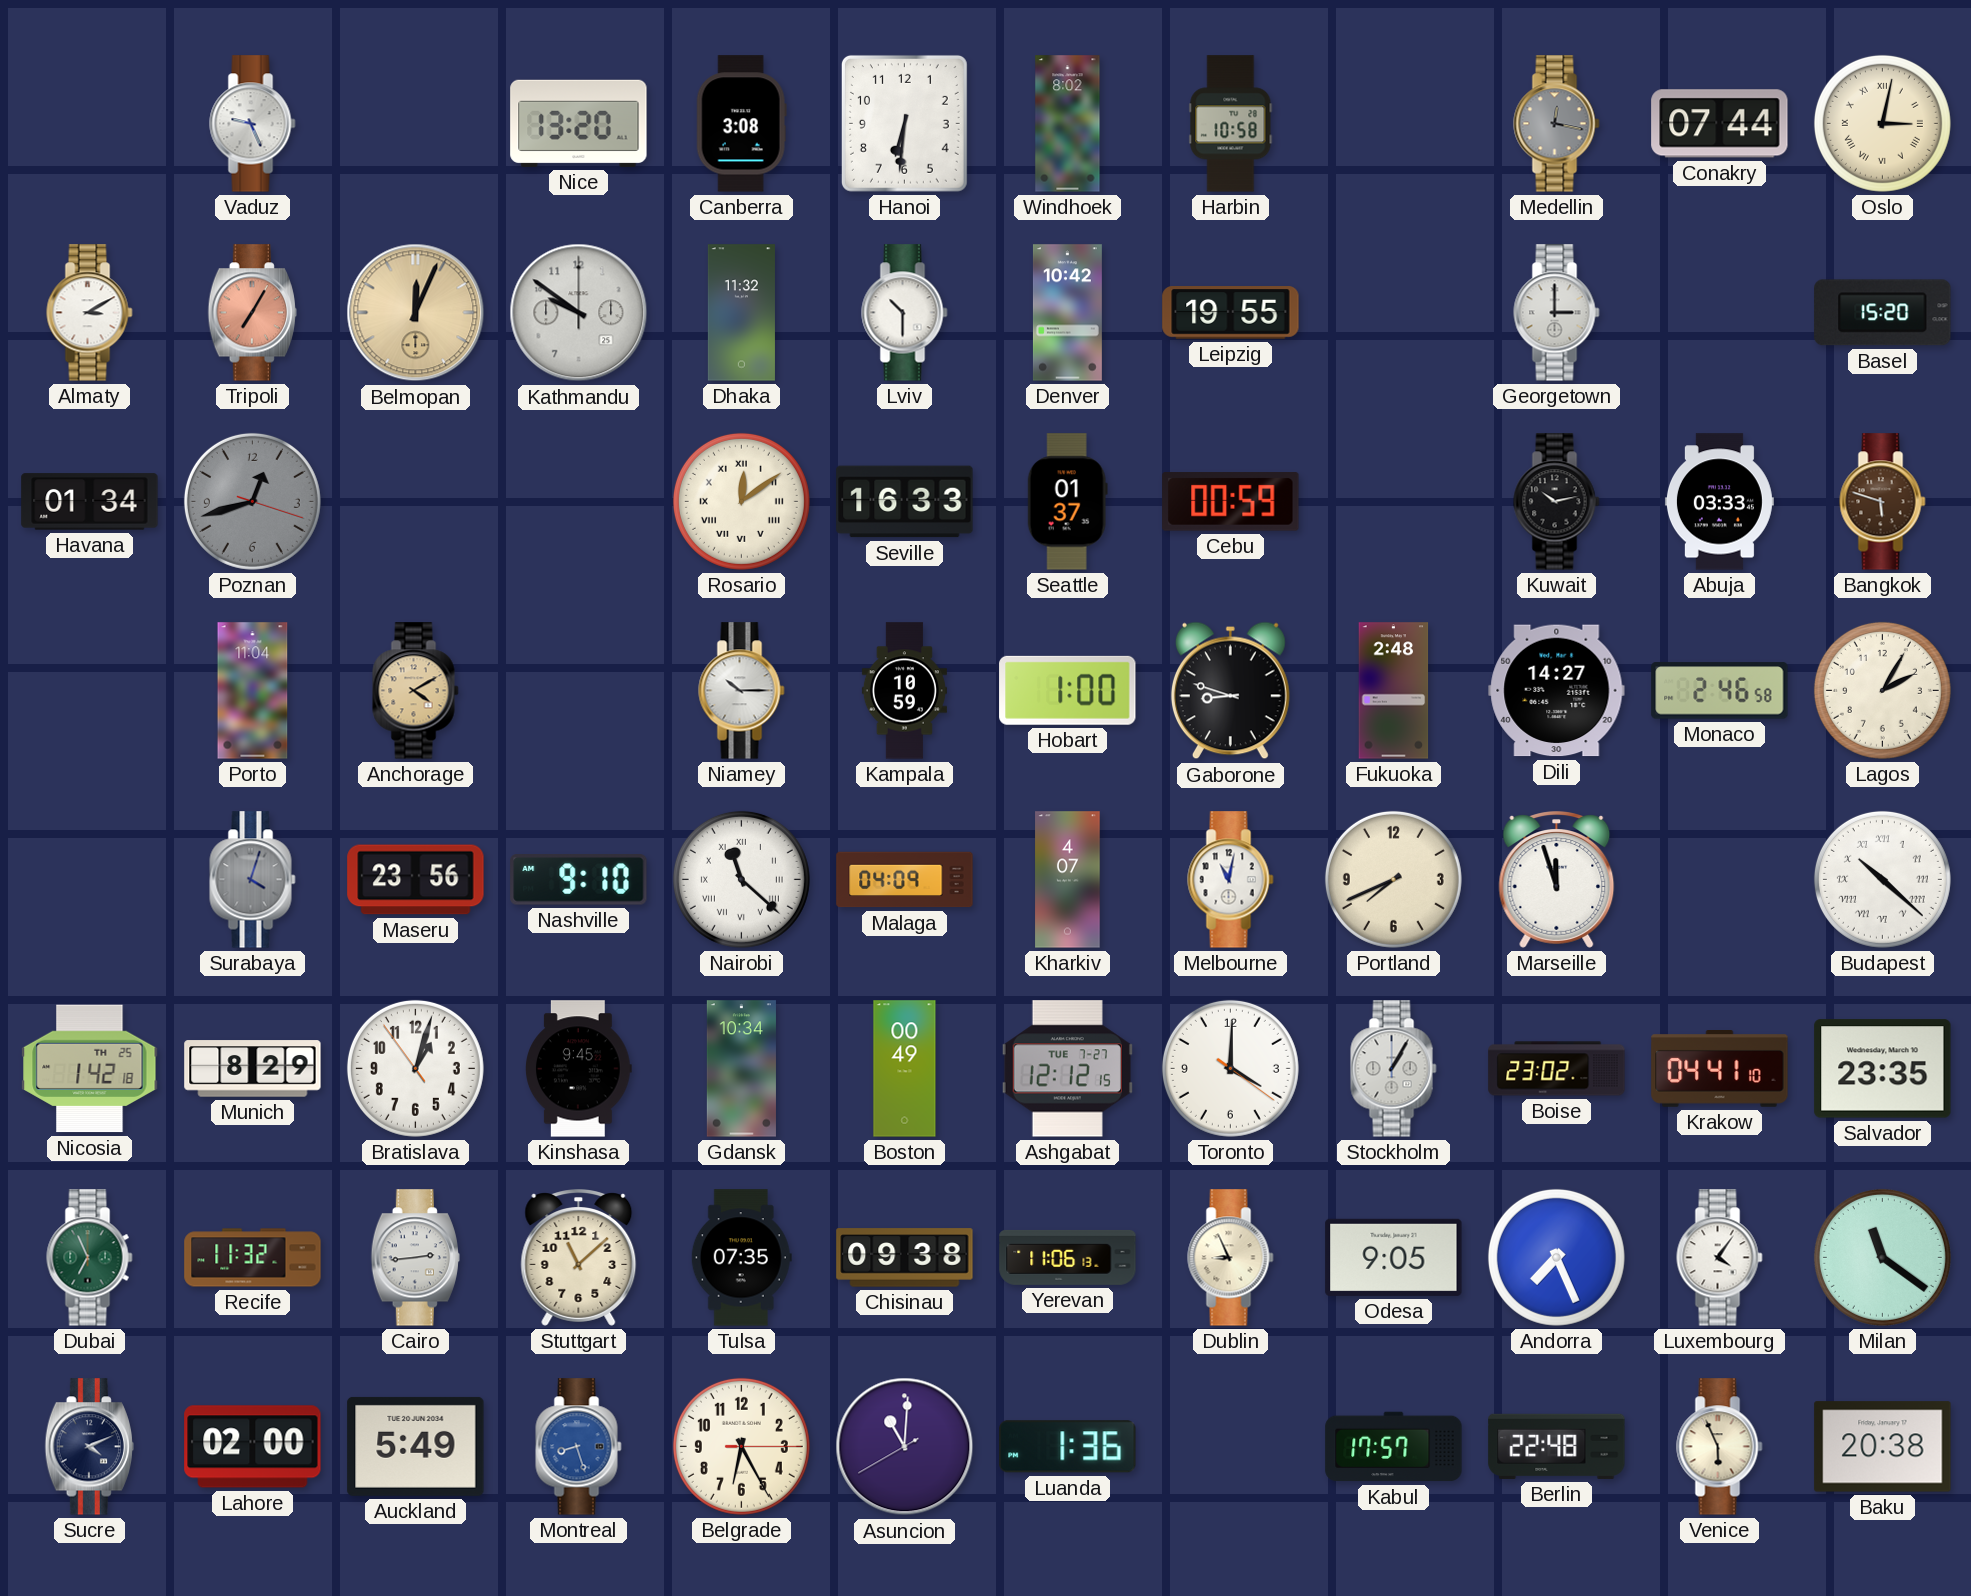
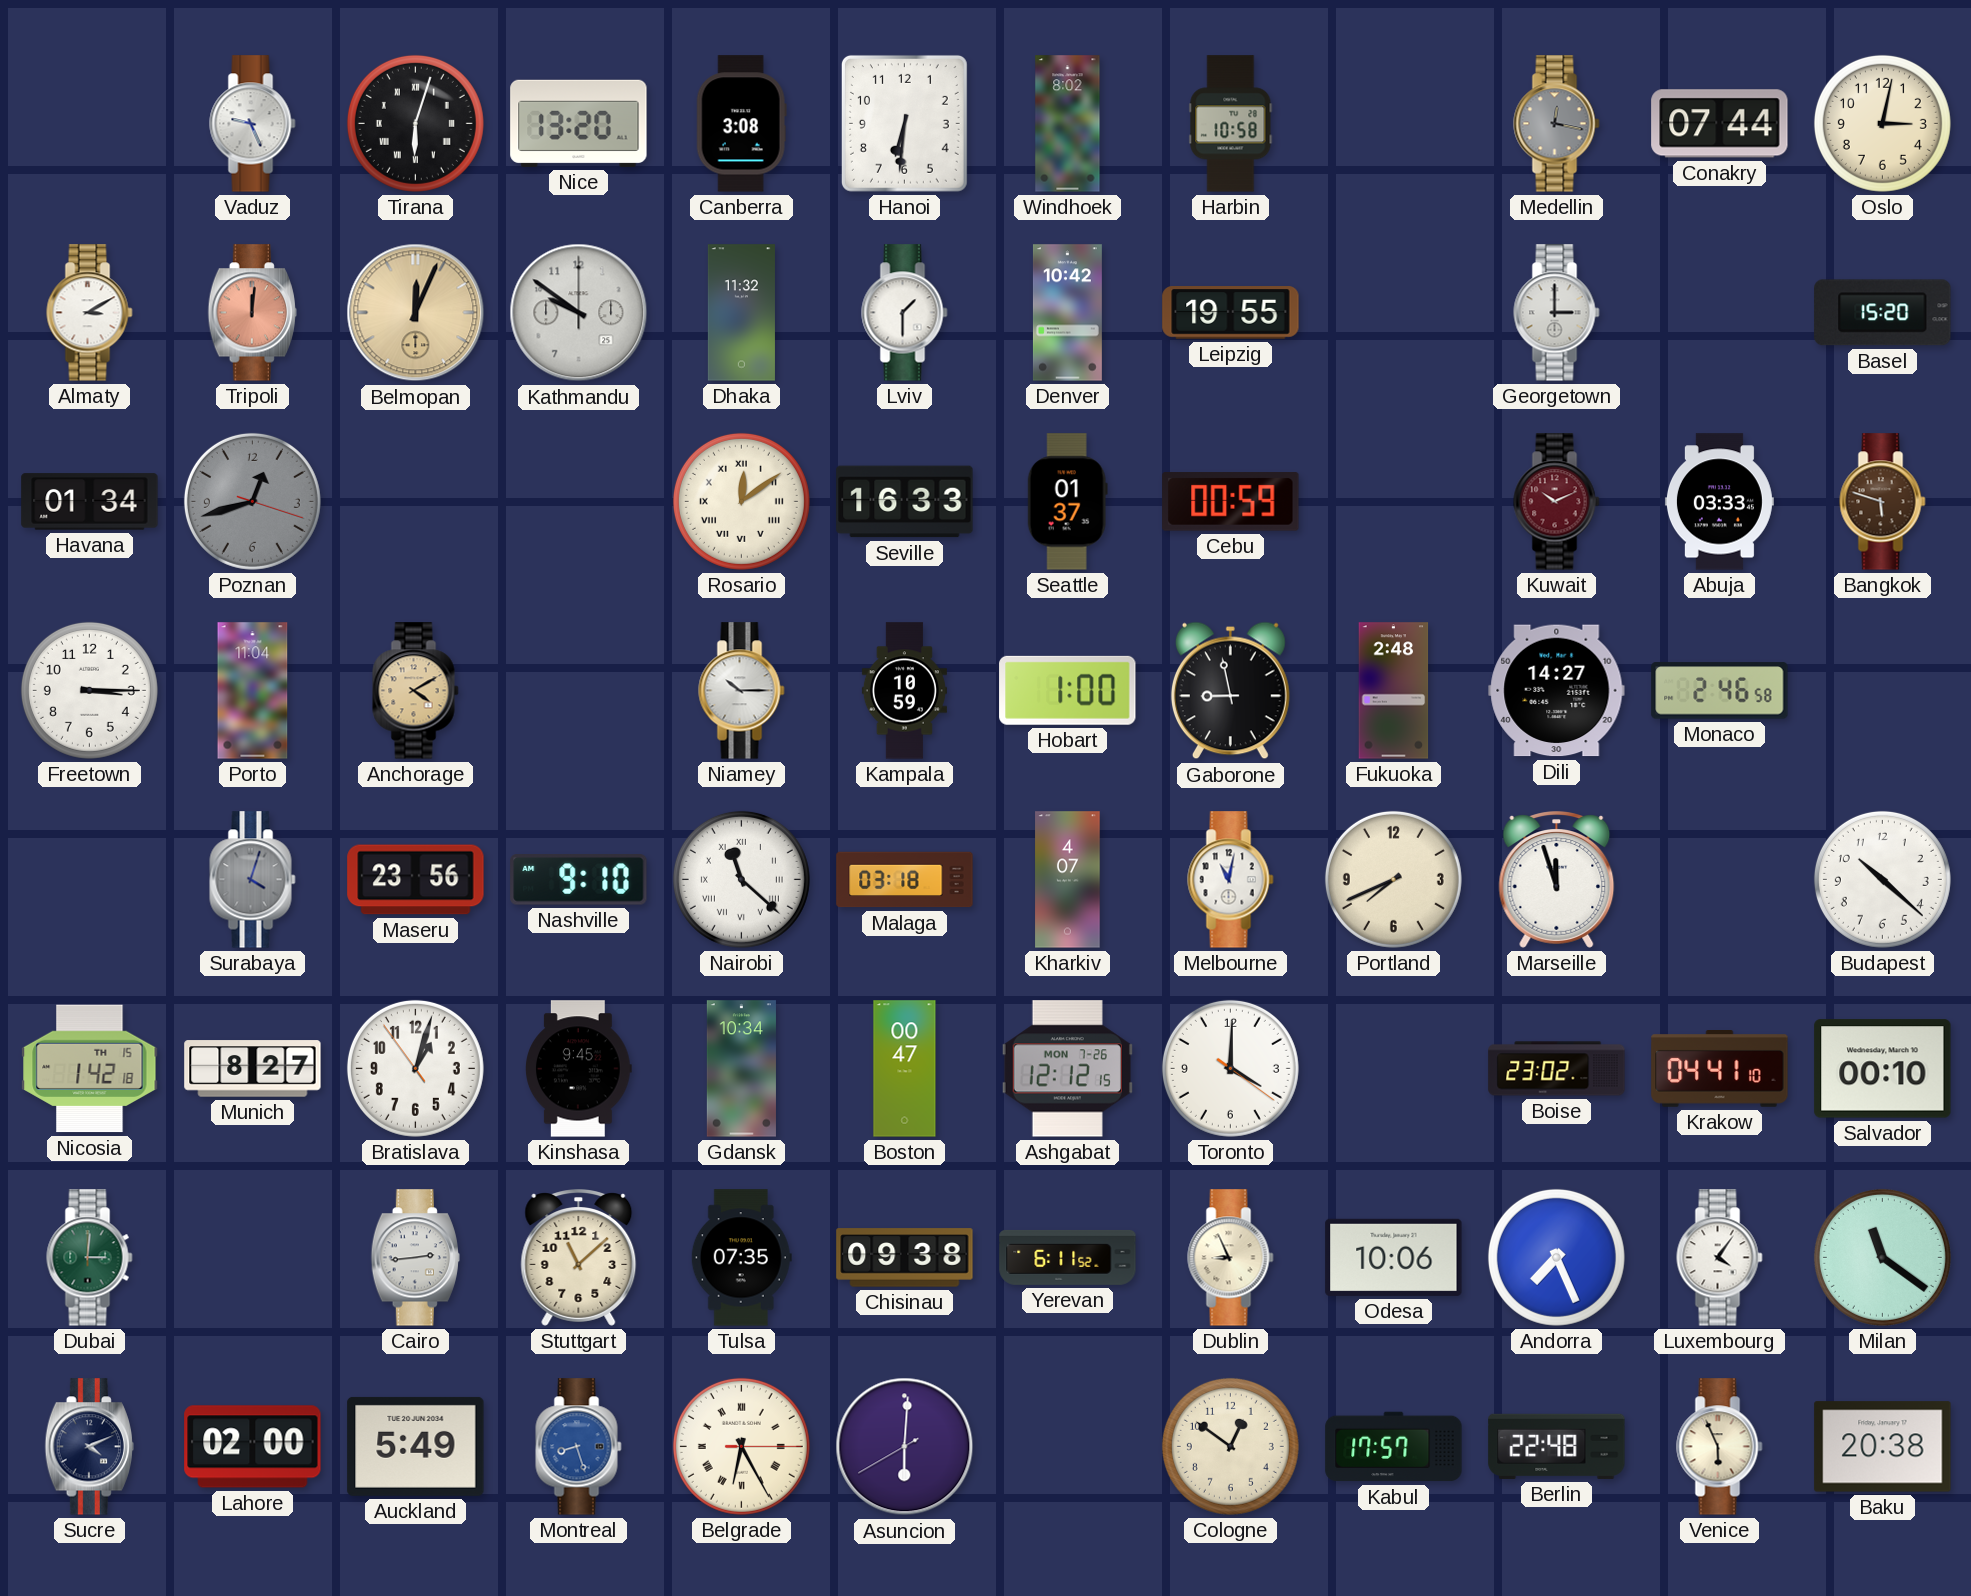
Tirana: none -> 6:03 (415, 123)
Oslo numerals: Roman -> Arabic (1882, 123)
Tripoli: 7:05 -> 12:01 (252, 313)
Lviv: 10:30 -> 1:30 (905, 313)
Kuwait: 10:13 -> 10:11 (1557, 502)
Kuwait dial: black -> burgundy (1557, 502)
Freetown: none -> 3:15 (89, 690)
Gaborone: 8:48 -> 8:58 (1230, 691)
Lagos: 2:05 -> none (1882, 690)
Malaga: 04:09 -> 03:18 (905, 880)
Budapest numerals: Roman -> Arabic (1882, 879)
Nicosia date: TH 25 -> TH 15 (90, 1069)
Munich: 8:29 -> 8:27 (253, 1069)
Boston: 00:49 -> 00:47 (905, 1069)
Ashgabat date: TUE 7-27 -> MON 7-26 (1067, 1069)
Stockholm: 1:05 -> none (1394, 1069)
Salvador: 23:35 -> 00:10 (1883, 1069)
Dubai: 6:56 -> 3:01 (90, 1258)
Recife: 11:32 -> none (253, 1258)
Yerevan: 11:06 -> 6:11 (1068, 1257)
Odesa: 9:05 -> 10:06 (1394, 1257)
Belgrade numerals: Arabic -> Roman (741, 1446)
Asuncion: 11:00 -> 6:00 (905, 1447)
Luanda: 1:36 -> none (1068, 1447)
Cologne: none -> 12:51 (1230, 1446)
